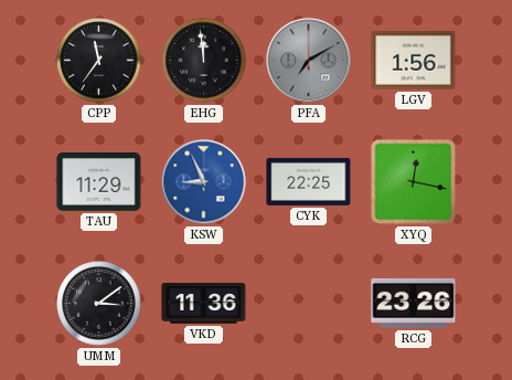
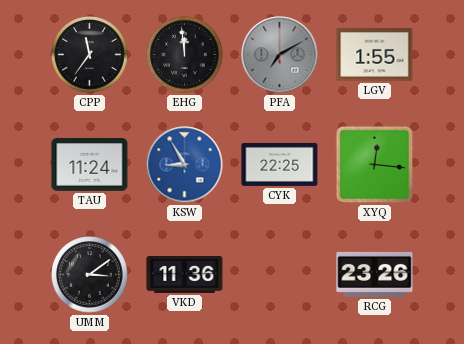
LGV: 1:56 -> 1:55 (375, 55)
TAU: 11:29 -> 11:24 (90, 165)
KSW: 8:56 -> 8:55 (185, 165)
XYQ: 12:17 -> 12:16 (375, 165)
